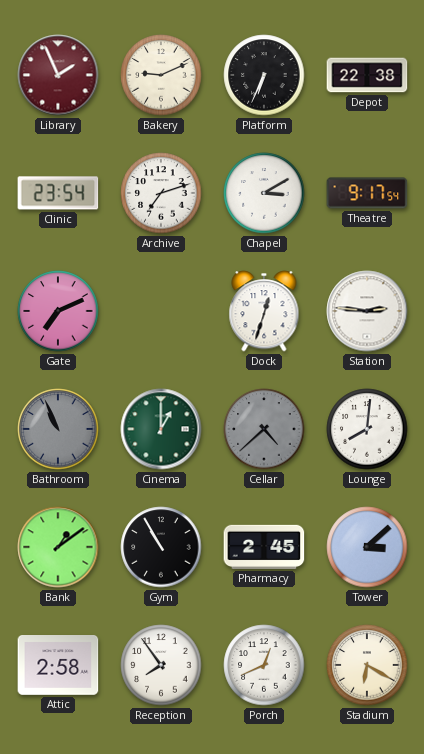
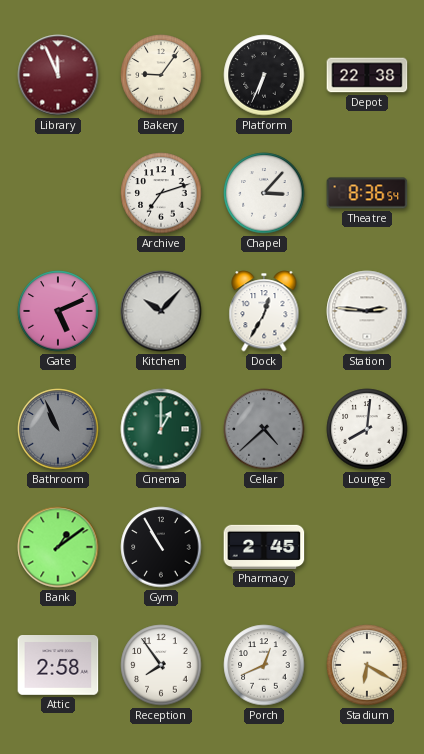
Library: 1:56 -> 11:56 (58, 75)
Bakery: 9:11 -> 9:06 (161, 75)
Clinic: 23:54 -> none (58, 193)
Chapel: 3:10 -> 3:07 (264, 193)
Theatre: 9:17 -> 8:36 (367, 193)
Gate: 7:11 -> 5:11 (58, 311)
Kitchen: none -> 10:07 (161, 311)
Dock: 12:33 -> 12:35 (264, 311)
Tower: 3:08 -> none (367, 547)
